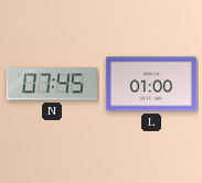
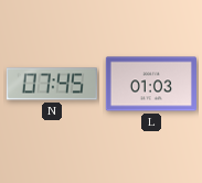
L: 01:00 -> 01:03 (151, 84)
